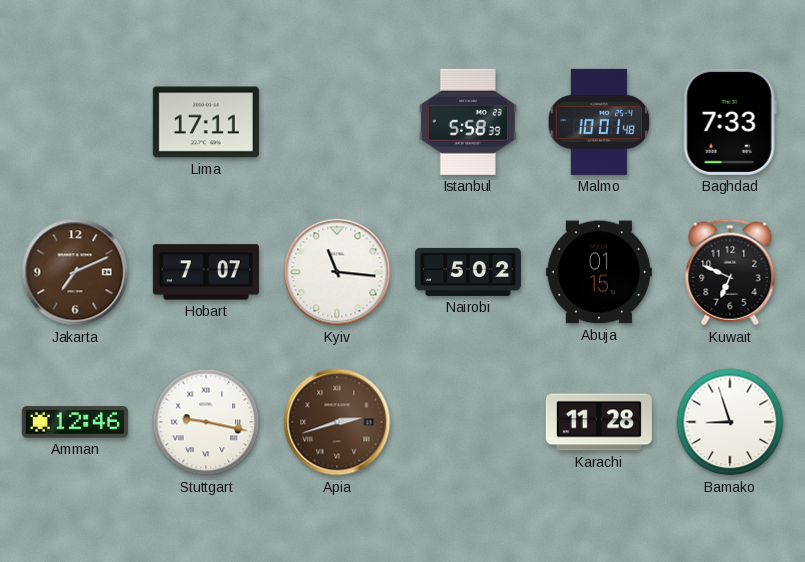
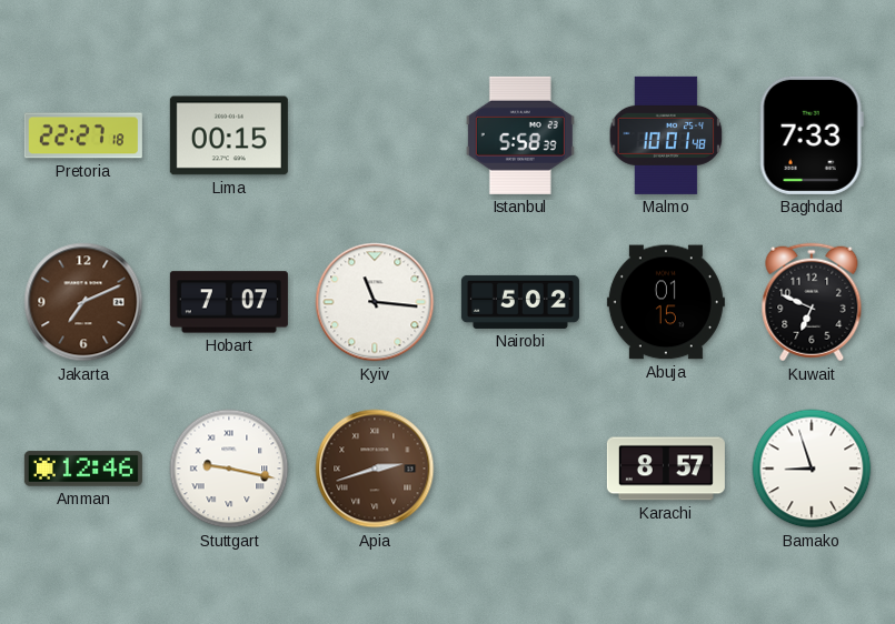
Pretoria: none -> 22:27 (83, 135)
Lima: 17:11 -> 00:15 (229, 135)
Karachi: 11:28 -> 8:57 (666, 469)
